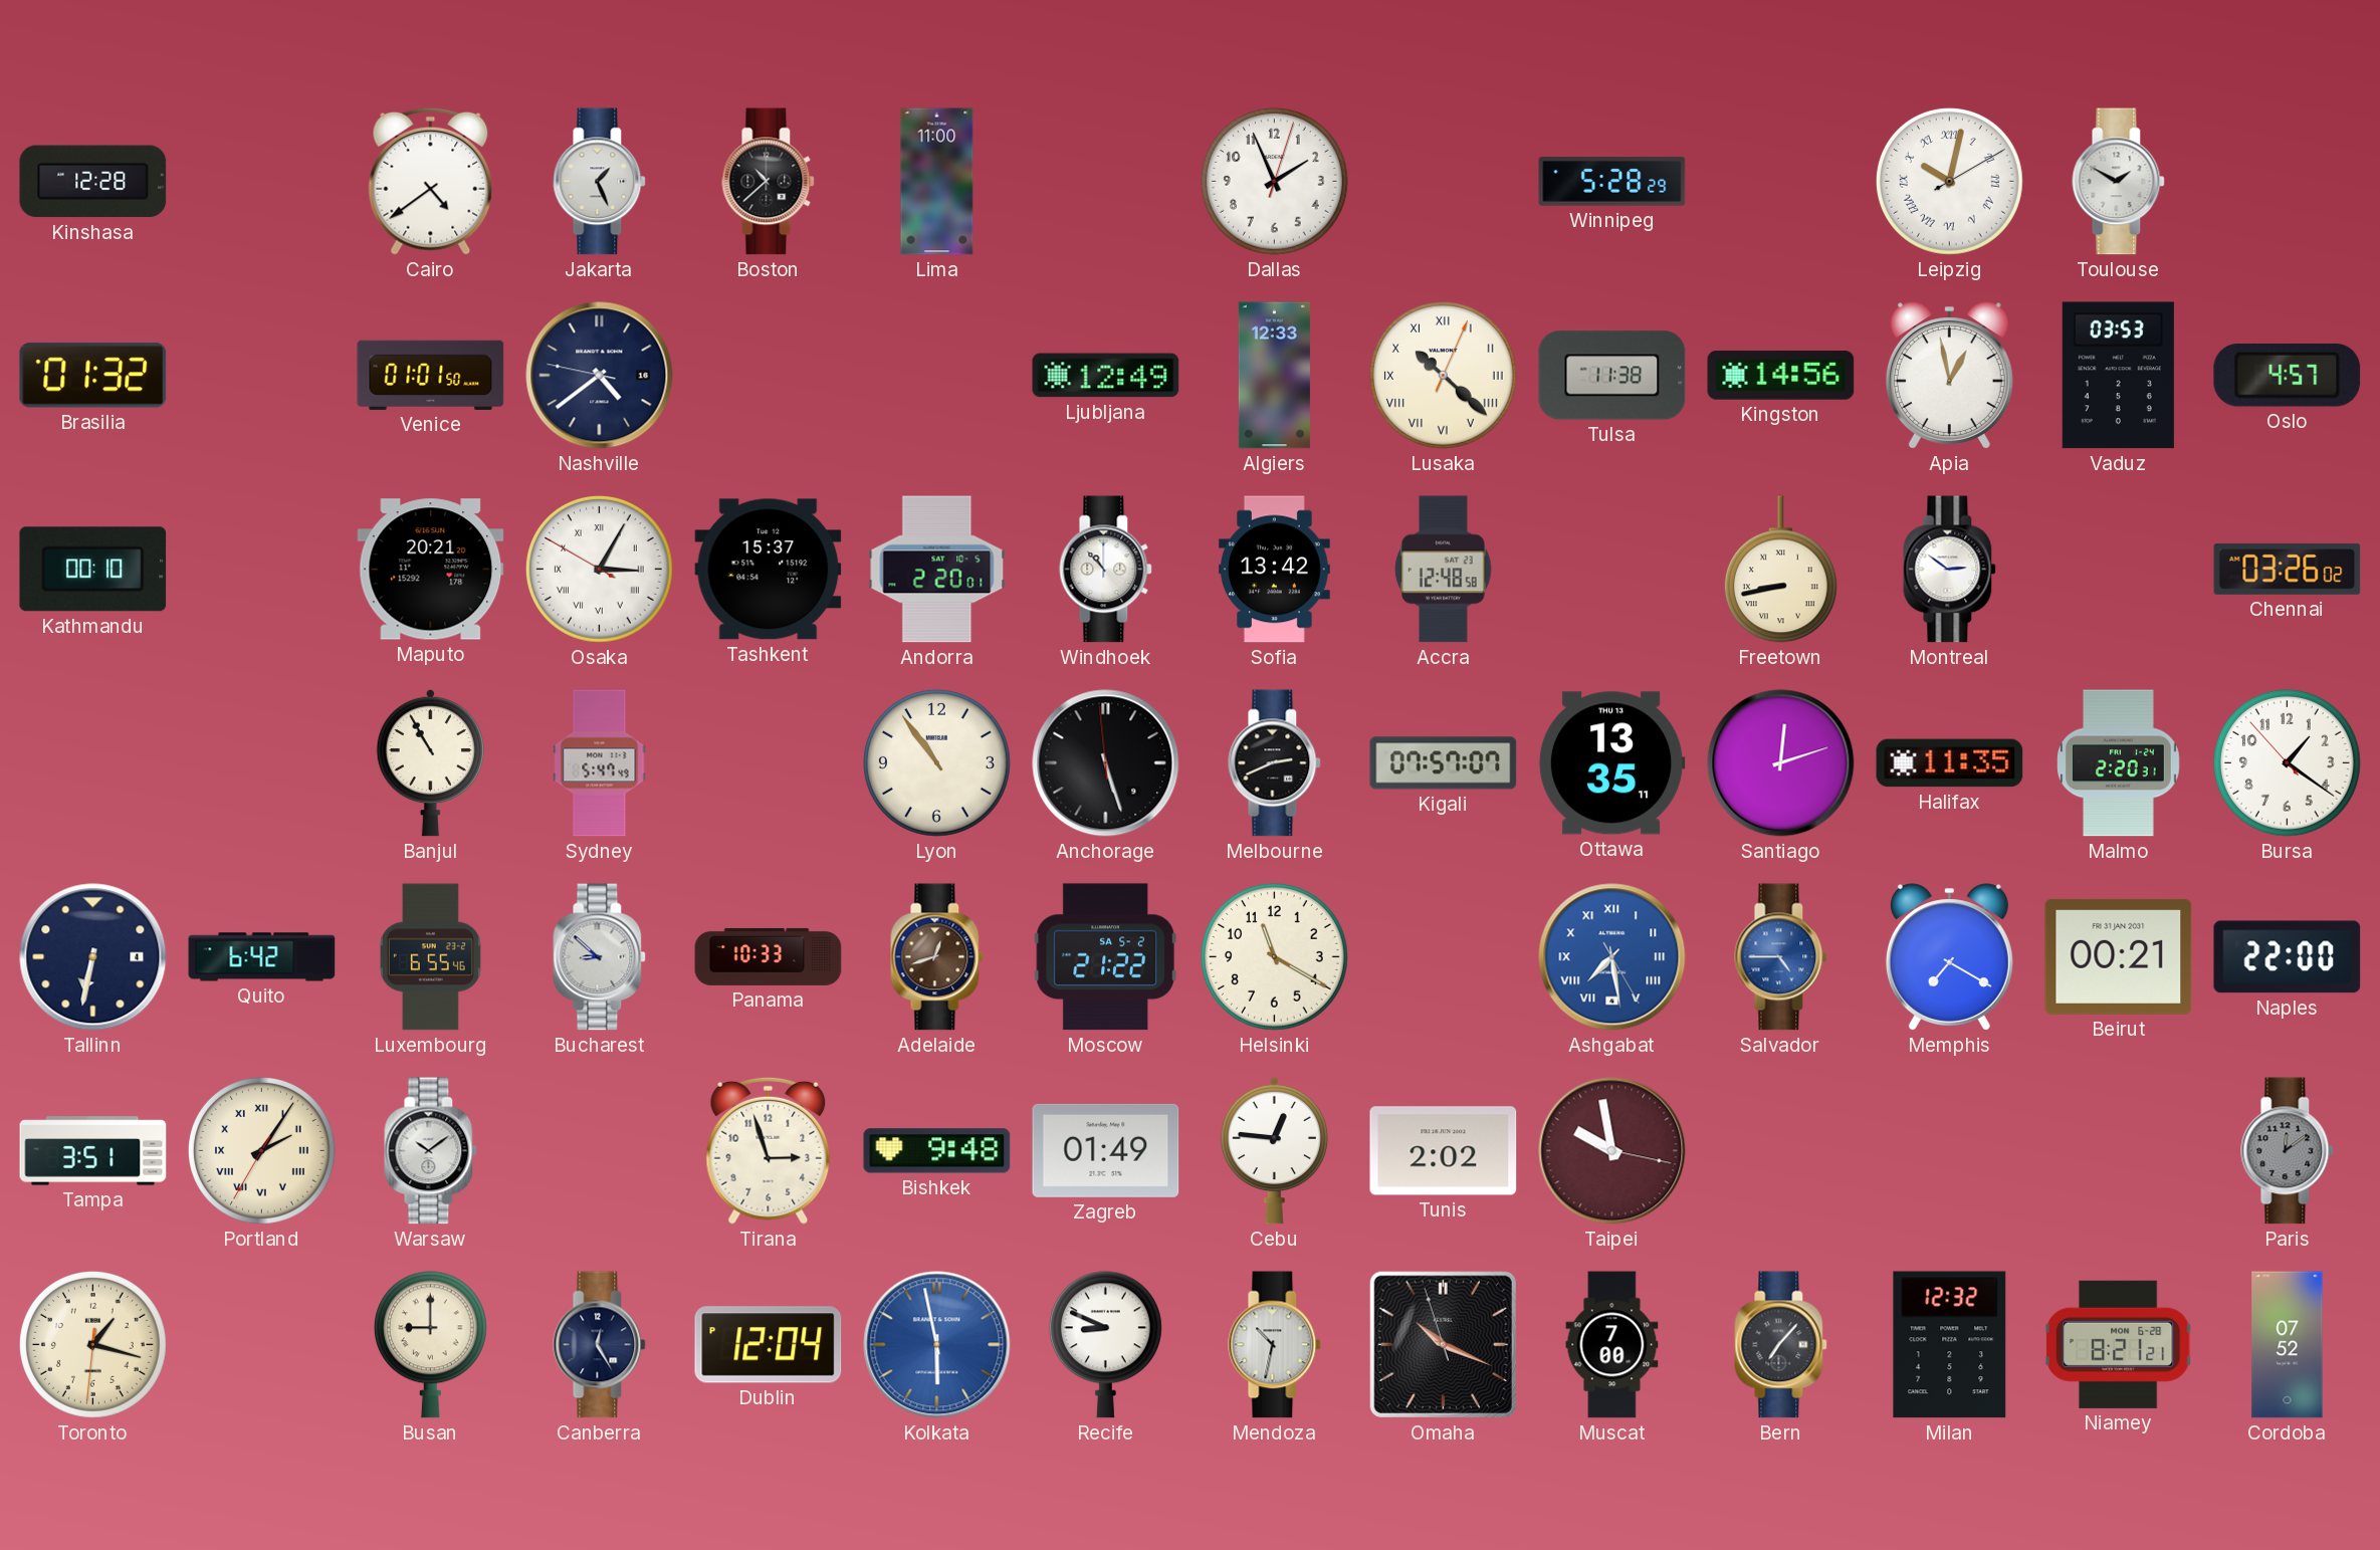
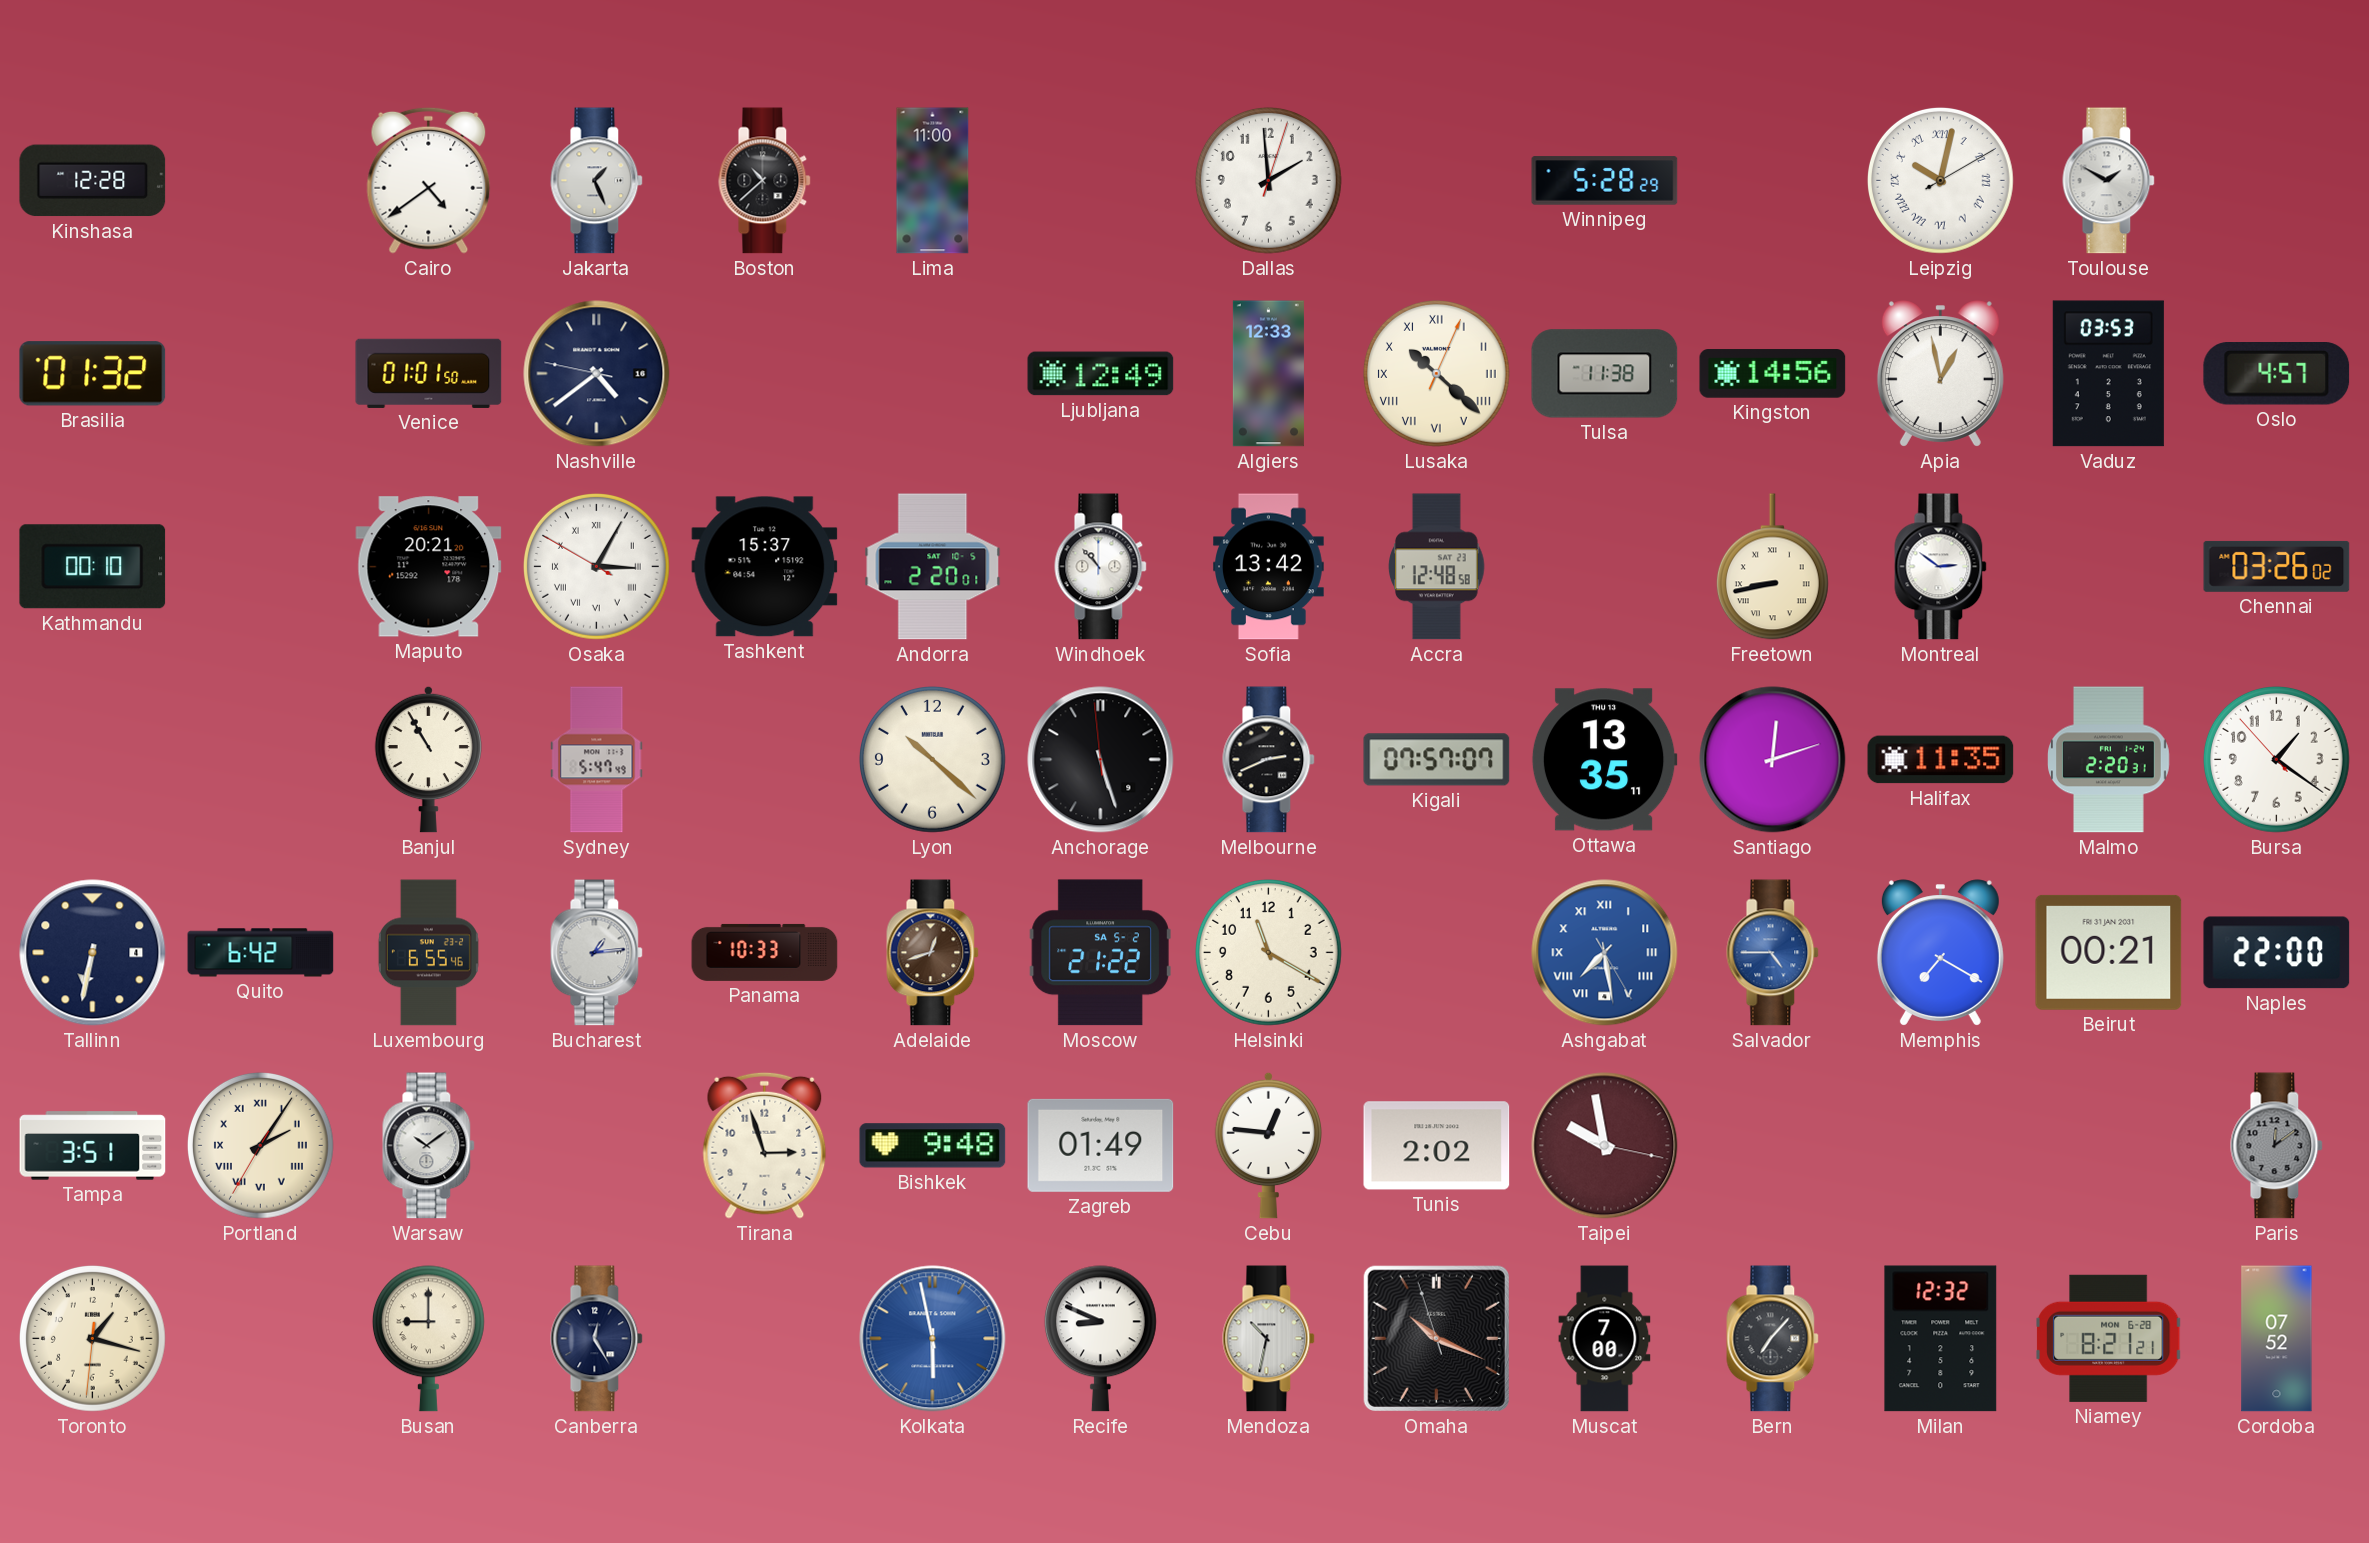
Dallas: 1:56 -> 1:59 (1268, 180)
Lyon: 10:54 -> 10:22 (932, 759)
Bucharest: 8:52 -> 1:14 (597, 953)
Dublin: 12:04 -> none (769, 1345)
